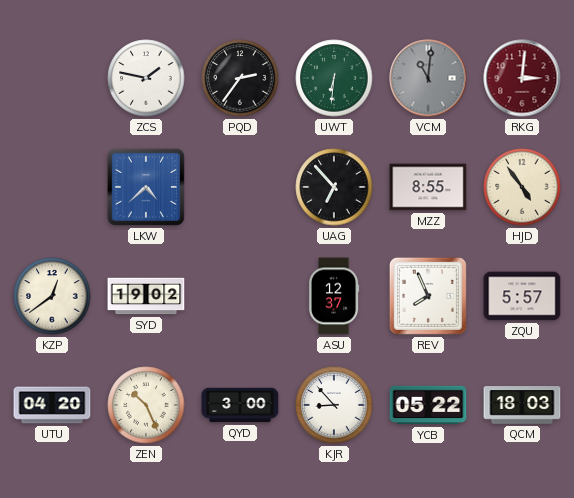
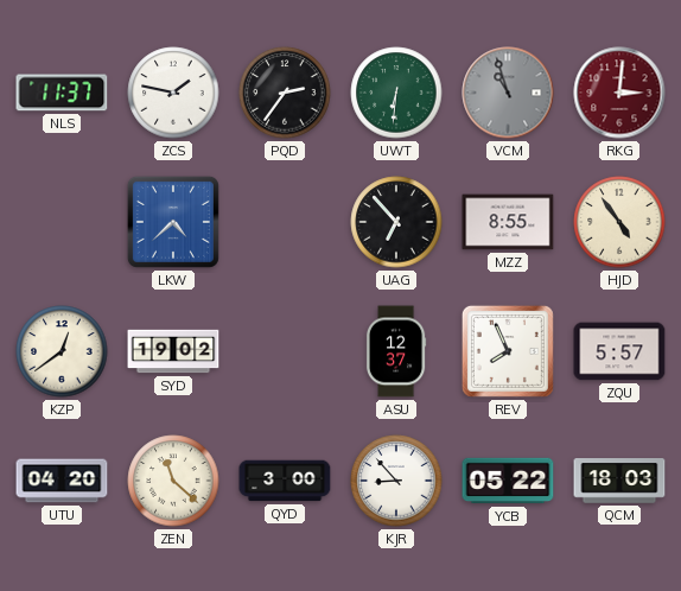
NLS: none -> 11:37 (62, 93)
VCM: 11:01 -> 10:57 (508, 93)
ZEN: 10:26 -> 11:22 (173, 481)
